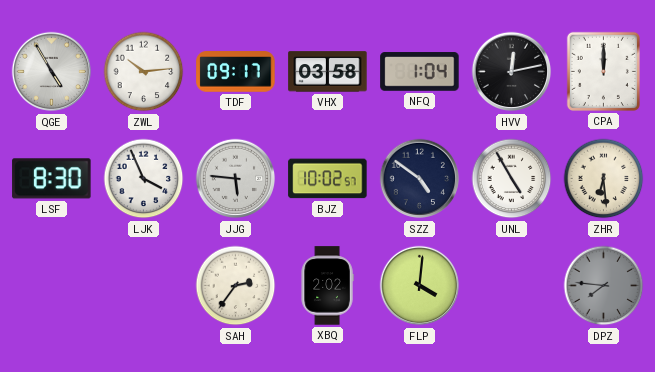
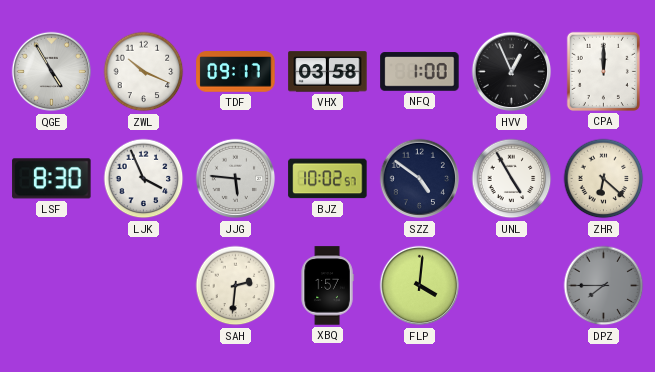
ZWL: 10:14 -> 10:19 (144, 72)
NFQ: 1:04 -> 1:00 (420, 72)
HVV: 12:13 -> 12:56 (512, 72)
ZHR: 6:29 -> 6:22 (604, 179)
SAH: 2:36 -> 2:31 (236, 286)
XBQ: 2:02 -> 1:57 (327, 286)
DPZ: 7:46 -> 7:45 (604, 286)
